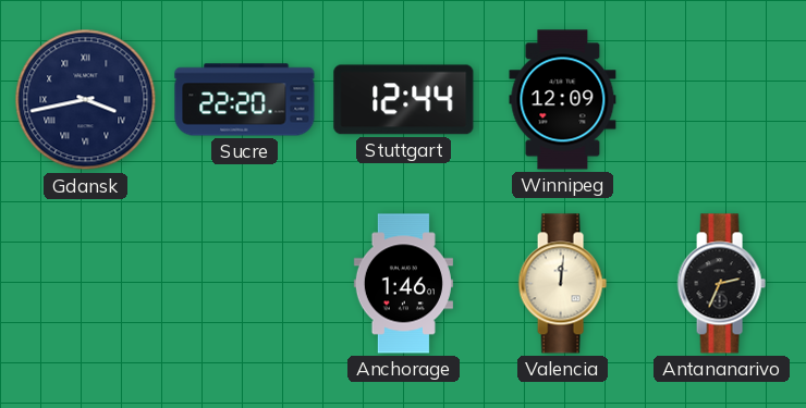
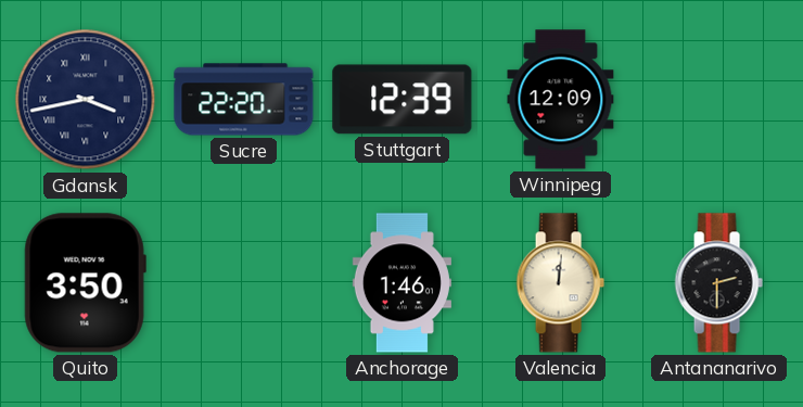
Stuttgart: 12:44 -> 12:39 (403, 100)
Quito: none -> 3:50 (85, 283)
Antananarivo: 2:34 -> 2:30 (718, 283)
